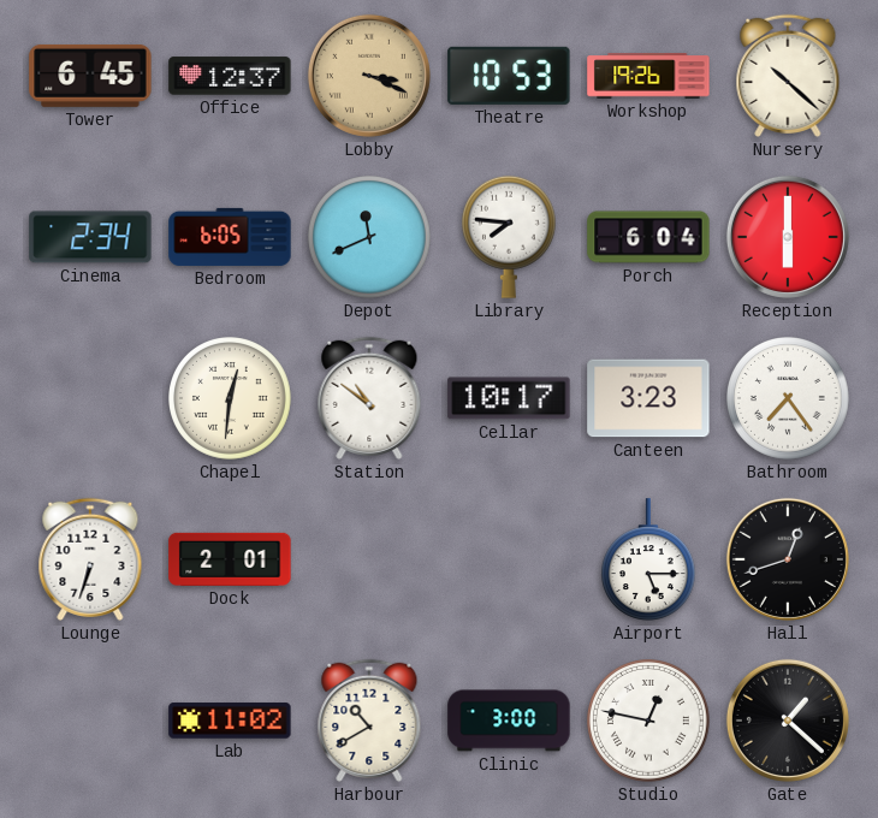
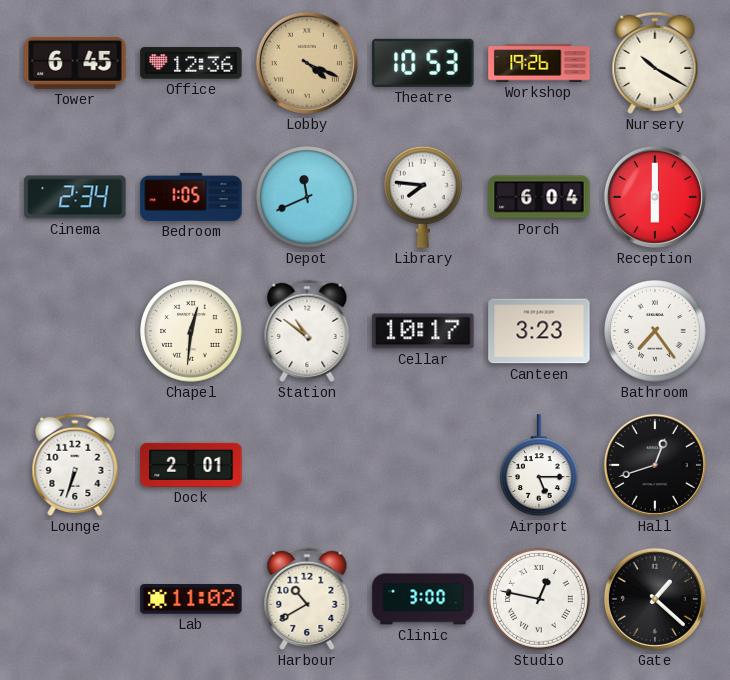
Office: 12:37 -> 12:36 (191, 63)
Lobby: 3:19 -> 4:19 (307, 63)
Nursery: 10:22 -> 10:20 (655, 63)
Bedroom: 6:05 -> 1:05 (191, 197)
